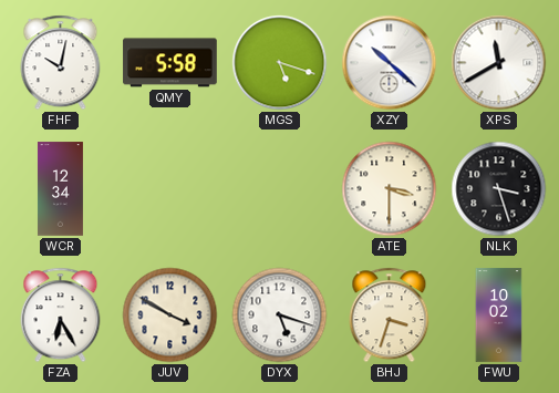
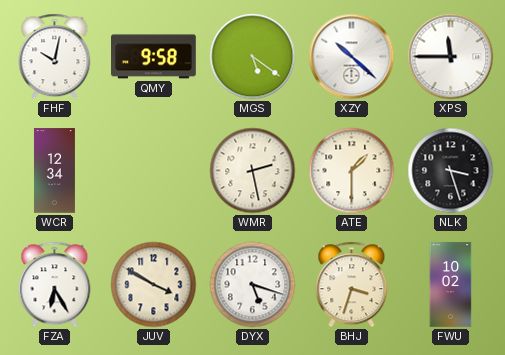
QMY: 5:58 -> 9:58 (154, 57)
MGS: 5:18 -> 5:21 (253, 57)
XPS: 11:40 -> 11:45 (451, 57)
WMR: none -> 2:28 (253, 171)
ATE: 3:30 -> 1:30 (352, 171)
